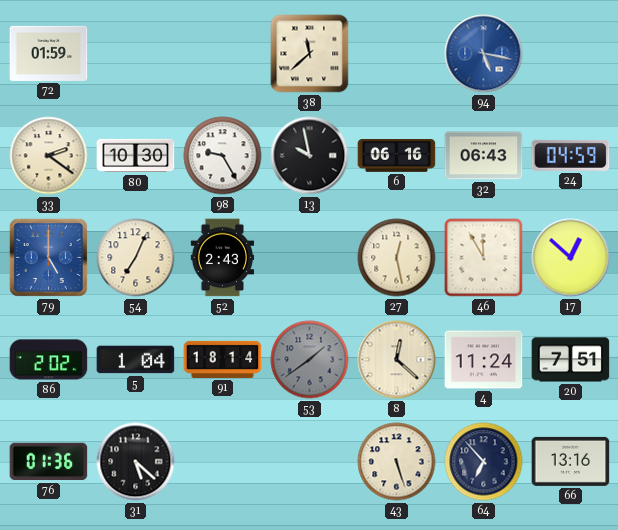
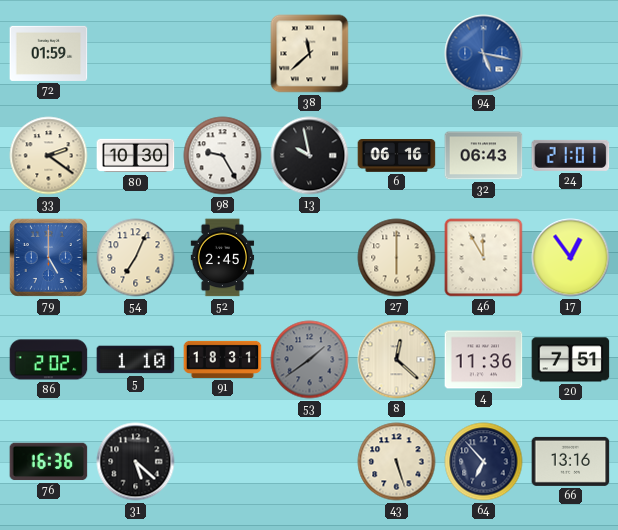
24: 04:59 -> 21:01 (571, 155)
52: 2:43 -> 2:45 (223, 258)
27: 12:28 -> 6:00 (397, 258)
17: 12:52 -> 12:54 (571, 258)
5: 1:04 -> 1:10 (136, 360)
91: 18:14 -> 18:31 (223, 359)
4: 11:24 -> 11:36 (484, 360)
76: 01:36 -> 16:36 (49, 462)
